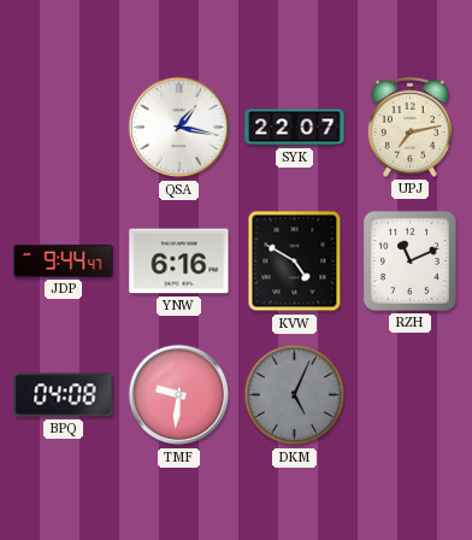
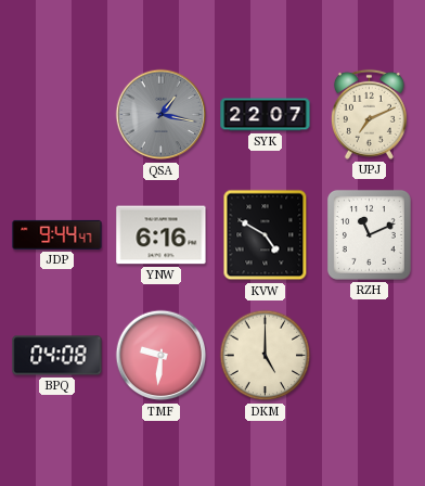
QSA dial: white -> grey (162, 115)
UPJ: 7:13 -> 7:11 (369, 114)
DKM: 5:04 -> 5:00 (266, 356)
DKM dial: grey -> cream (266, 356)
